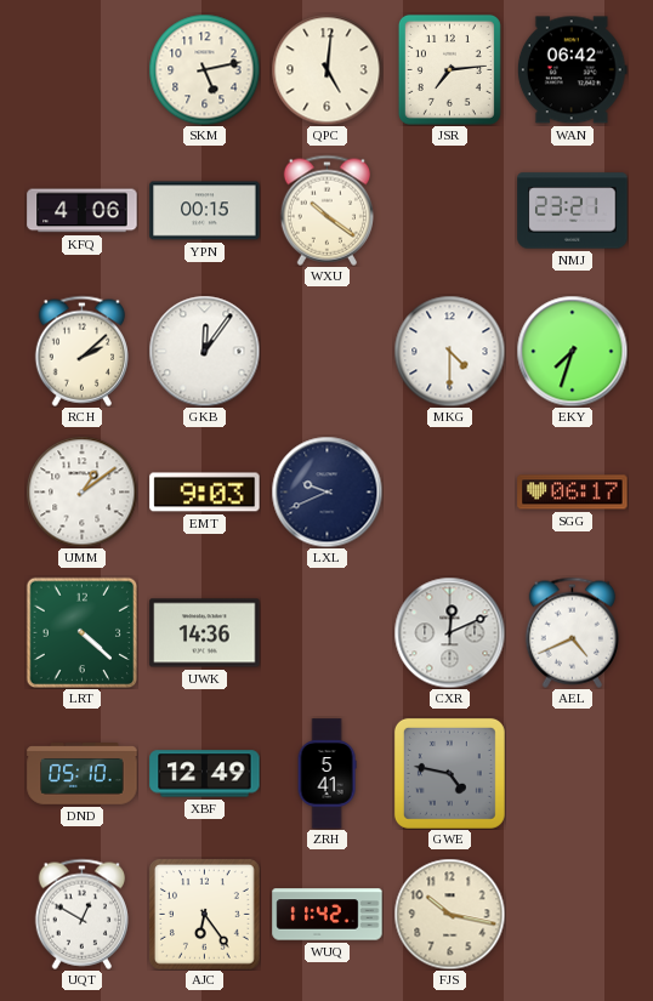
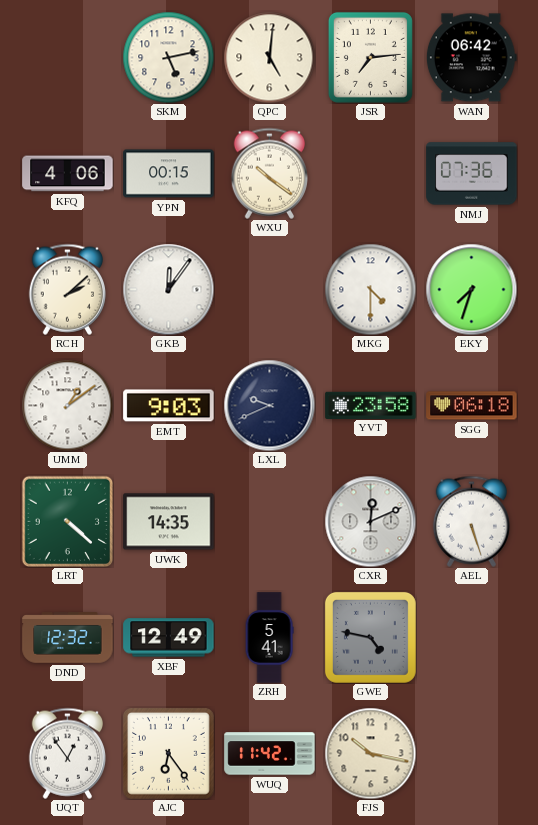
NMJ: 23:21 -> 07:36 (472, 174)
YVT: none -> 23:58 (371, 405)
SGG: 06:17 -> 06:18 (472, 406)
UWK: 14:36 -> 14:35 (169, 522)
AEL: 4:41 -> 5:27 (471, 521)
DND: 05:10 -> 12:32 (68, 638)
UQT: 12:50 -> 12:54 (67, 753)
